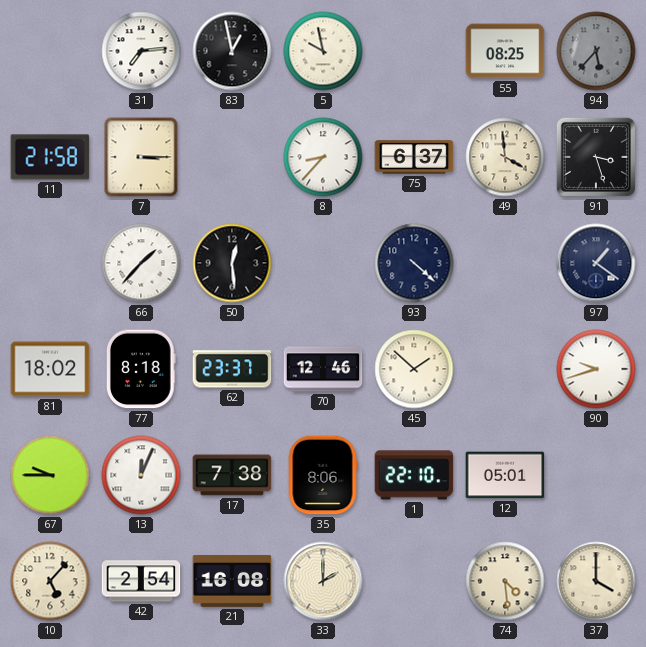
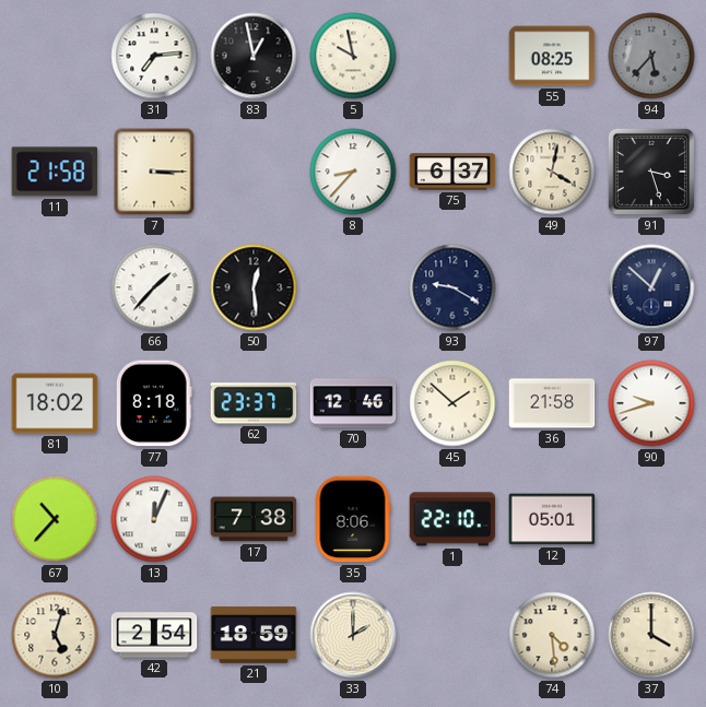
49: 3:59 -> 4:02 (552, 172)
93: 4:22 -> 9:20 (452, 287)
97: 1:21 -> 12:52 (651, 287)
36: none -> 21:58 (552, 403)
67: 9:45 -> 10:37 (55, 519)
10: 5:07 -> 5:03 (55, 635)
21: 16:08 -> 18:59 (254, 636)
